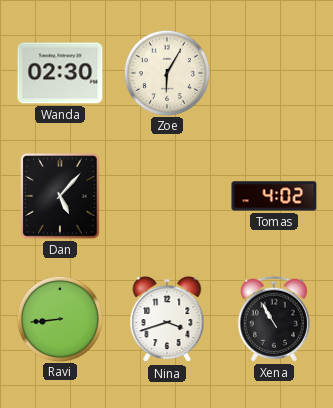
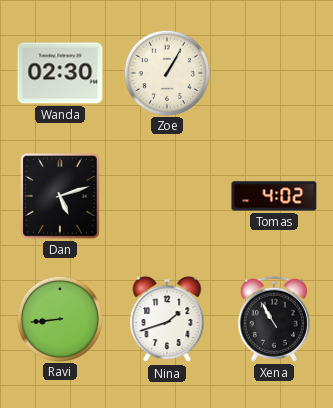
Zoe: 6:05 -> 1:05 (166, 72)
Dan: 5:07 -> 5:12 (60, 196)
Nina: 3:42 -> 1:42 (167, 319)
